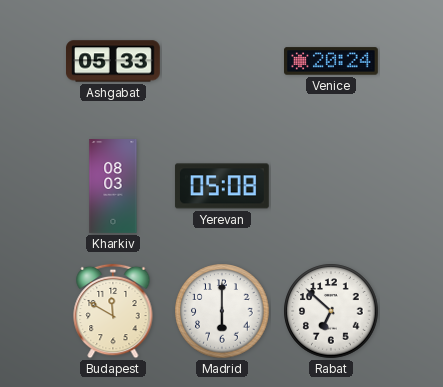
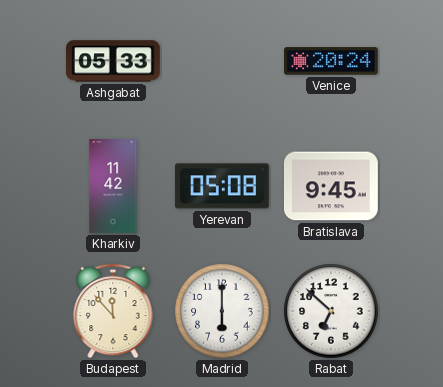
Kharkiv: 08:03 -> 11:42 (113, 187)
Bratislava: none -> 9:45 (332, 186)
Budapest: 11:50 -> 11:53 (113, 311)
